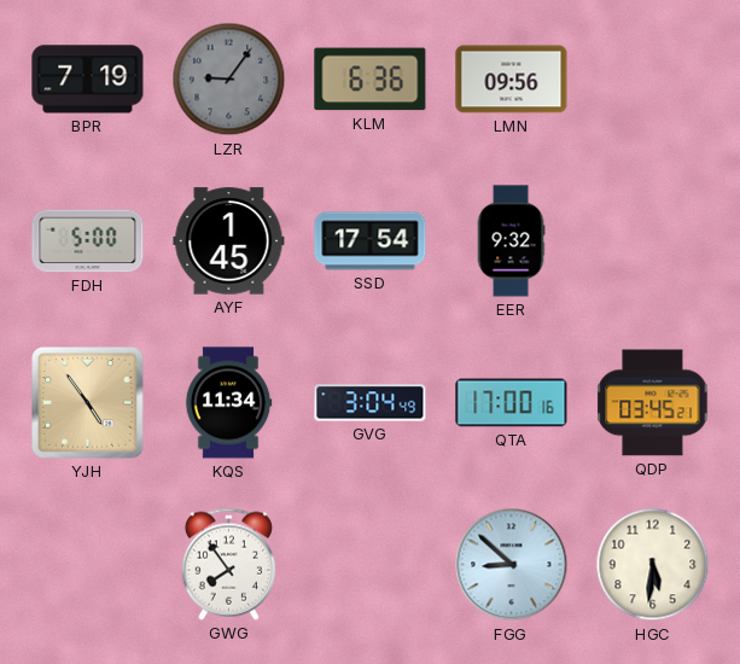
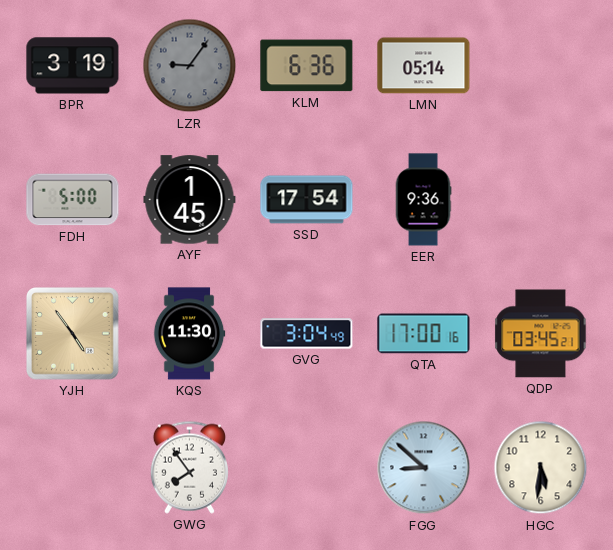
BPR: 7:19 -> 3:19 (73, 66)
LMN: 09:56 -> 05:14 (424, 66)
EER: 9:32 -> 9:36 (423, 200)
KQS: 11:34 -> 11:30 (189, 334)
